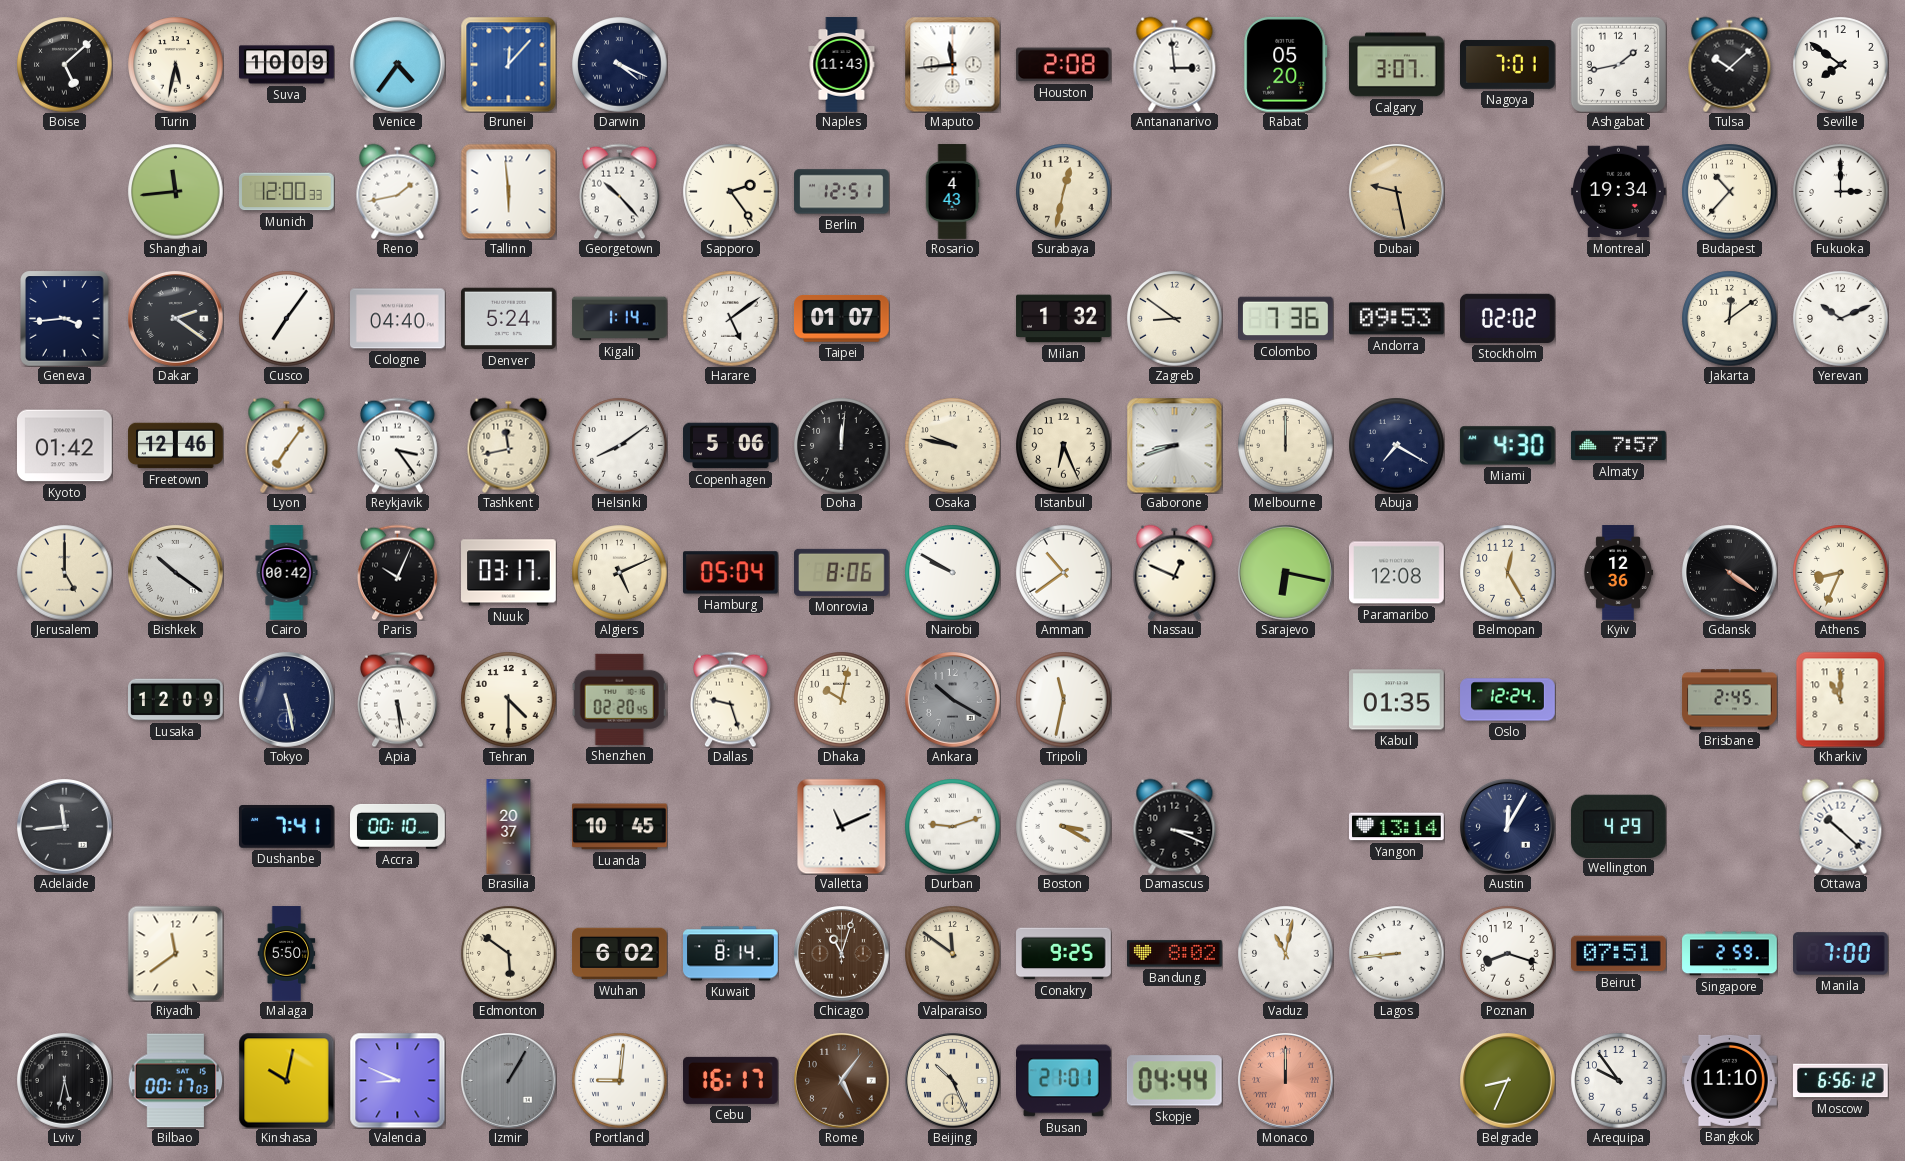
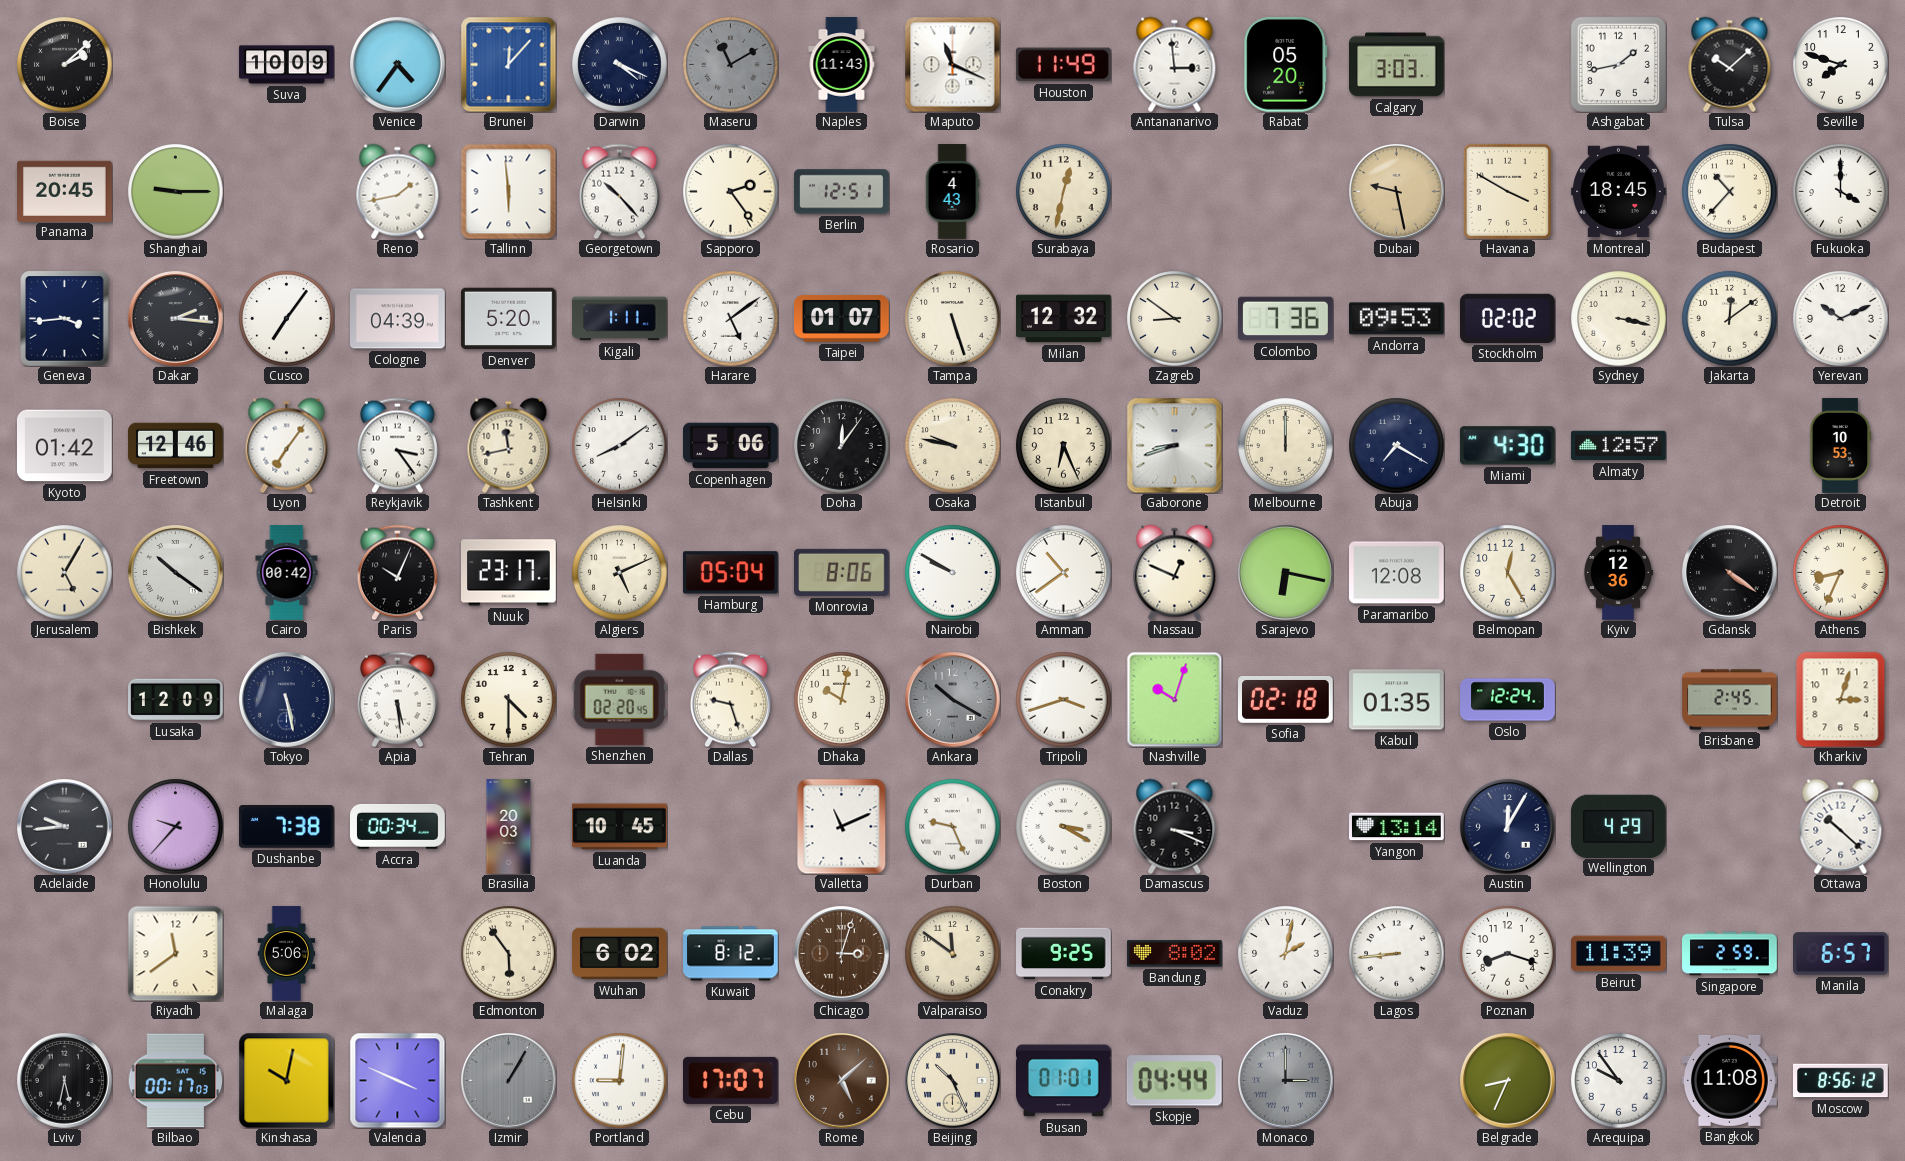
Boise: 5:08 -> 2:08 (64, 64)
Turin: 5:32 -> none (175, 64)
Maseru: none -> 11:10 (730, 64)
Maputo: 11:44 -> 11:19 (952, 64)
Houston: 2:08 -> 11:49 (1063, 65)
Calgary: 3:07 -> 3:03 (1397, 65)
Nagoya: 7:01 -> none (1508, 64)
Seville: 7:51 -> 7:48 (1840, 64)
Panama: none -> 20:45 (65, 191)
Shanghai: 11:44 -> 9:15 (175, 191)
Munich: 12:00 -> none (287, 192)
Havana: none -> 3:50 (1507, 191)
Montreal: 19:34 -> 18:45 (1619, 192)
Fukuoka: 3:00 -> 4:00 (1840, 191)
Dakar: 2:21 -> 2:16 (176, 319)
Cologne: 04:40 -> 04:39 (398, 319)
Denver: 5:24 -> 5:20 (509, 319)
Kigali: 1:14 -> 1:11 (620, 319)
Tampa: none -> 5:27 (952, 318)
Milan: 1:32 -> 12:32 (1064, 319)
Sydney: none -> 3:17 (1618, 318)
Doha: 12:01 -> 12:06 (841, 445)
Almaty: 7:57 -> 12:57 (1619, 446)
Detroit: none -> 10:53 (1840, 446)
Jerusalem: 5:00 -> 5:05 (64, 572)
Nuuk: 03:17 -> 23:17 (509, 573)
Tripoli: 11:32 -> 3:42 (1063, 699)
Nashville: none -> 10:03 (1174, 699)
Sofia: none -> 02:18 (1286, 700)
Kharkiv: 11:00 -> 3:03 (1841, 699)
Adelaide: 11:44 -> 9:44 (65, 827)
Honolulu: none -> 9:37 (175, 826)
Dushanbe: 7:41 -> 7:38 (287, 827)
Accra: 00:10 -> 00:34 (398, 826)
Brasilia: 20:37 -> 20:03 (509, 827)
Durban: 9:12 -> 9:26 (952, 826)
Malaga: 5:50 -> 5:06 (287, 954)
Edmonton: 5:51 -> 5:54 (508, 953)
Kuwait: 8:14 -> 8:12 (731, 954)
Chicago: 11:03 -> 3:03 (842, 954)
Vaduz: 11:02 -> 2:02 (1285, 953)
Beirut: 07:51 -> 11:39 (1619, 954)
Manila: 7:00 -> 6:57 (1841, 954)
Valencia: 8:49 -> 3:49 (397, 1080)
Cebu: 16:17 -> 17:07 (731, 1080)
Rome: 5:06 -> 5:08 (842, 1081)
Busan: 21:01 -> 01:01 (1064, 1081)
Monaco: 12:00 -> 3:00 (1286, 1081)
Monaco dial: salmon -> grey (1286, 1081)
Bangkok: 11:10 -> 11:08 (1730, 1080)
Moscow: 6:56 -> 8:56 (1841, 1081)
